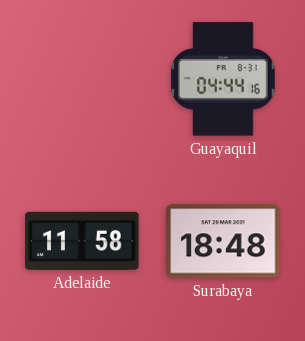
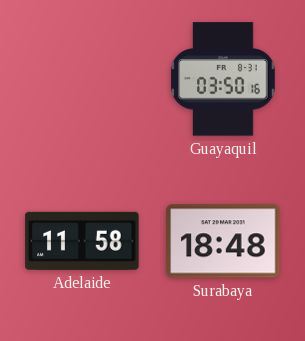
Guayaquil: 04:44 -> 03:50 (223, 79)
